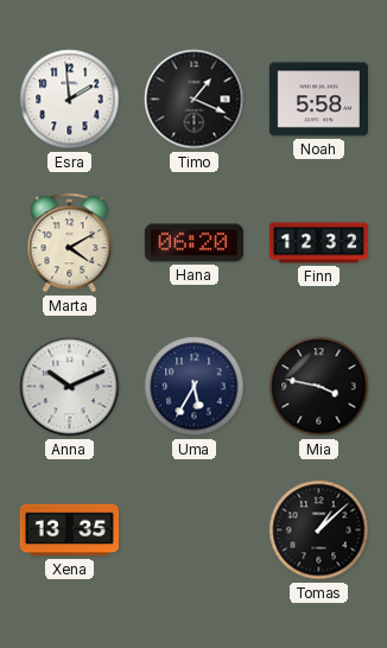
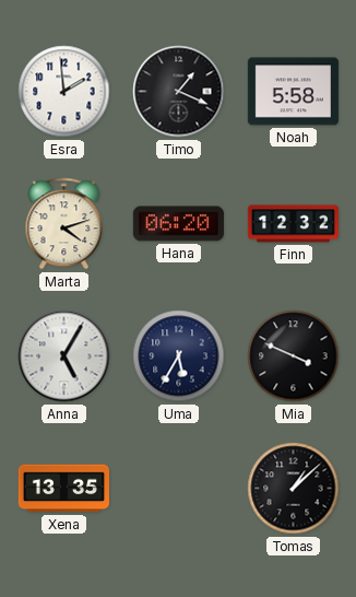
Marta: 4:10 -> 4:12 (64, 224)
Anna: 10:11 -> 5:05 (64, 356)
Mia: 3:47 -> 3:49 (294, 356)
